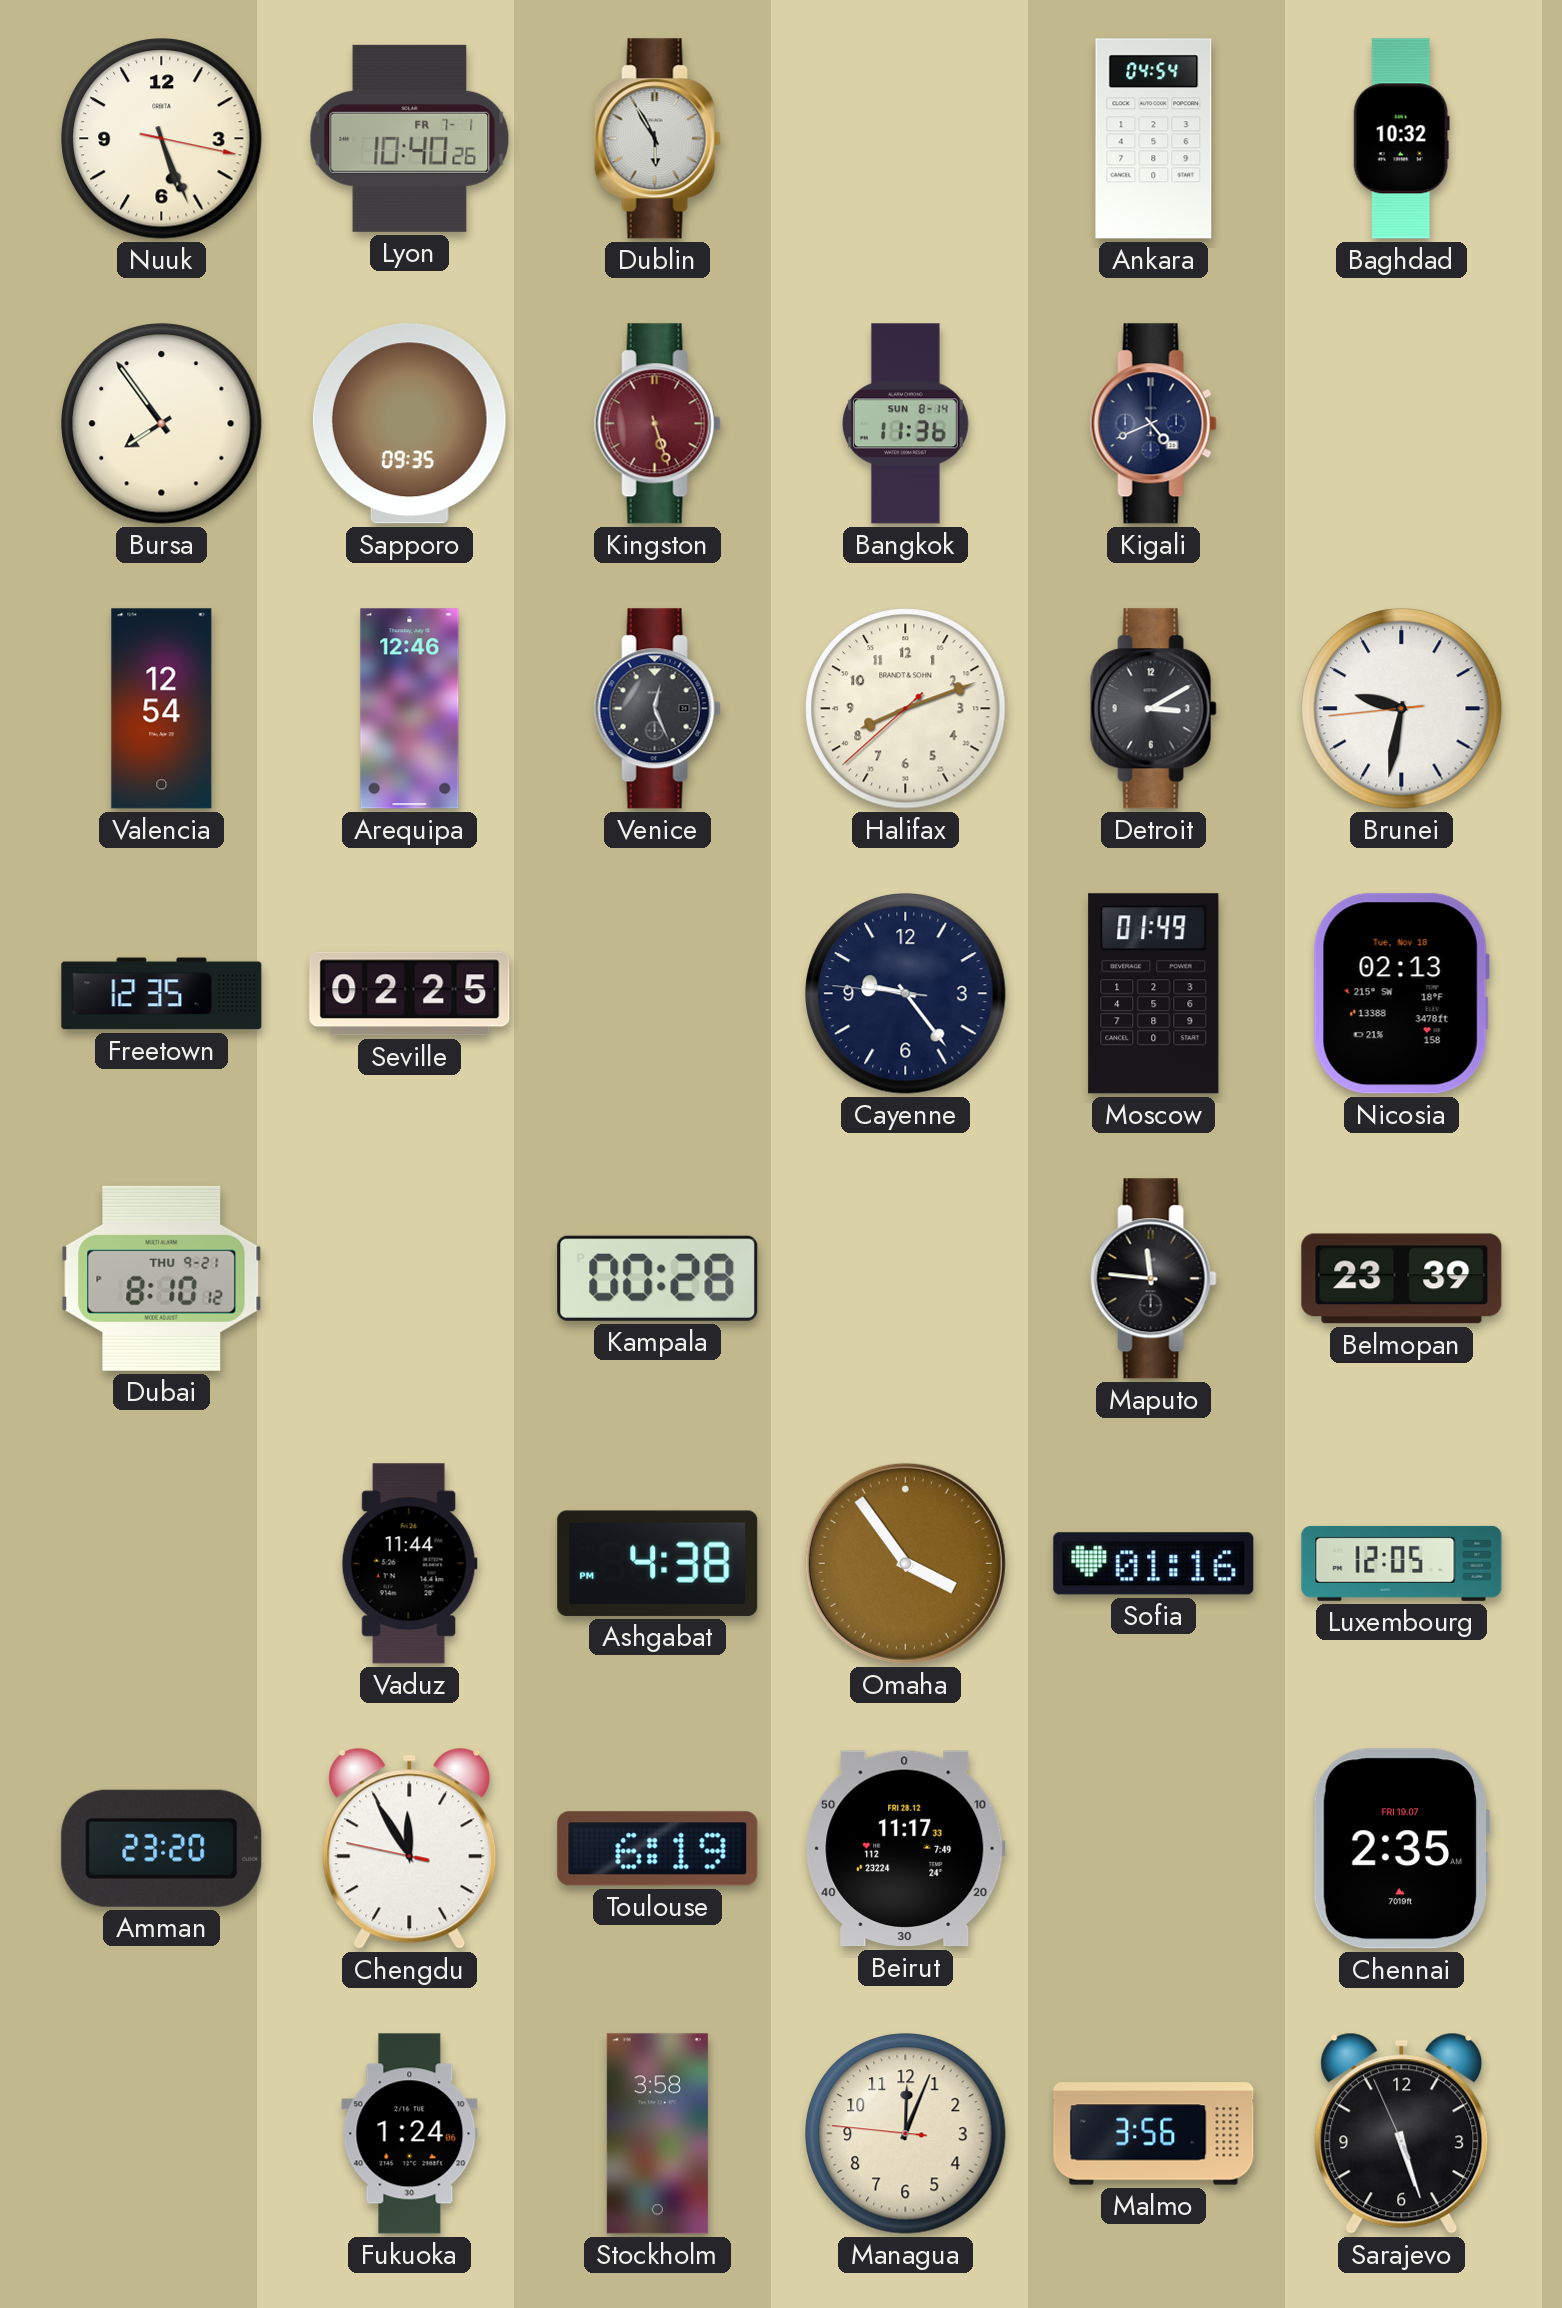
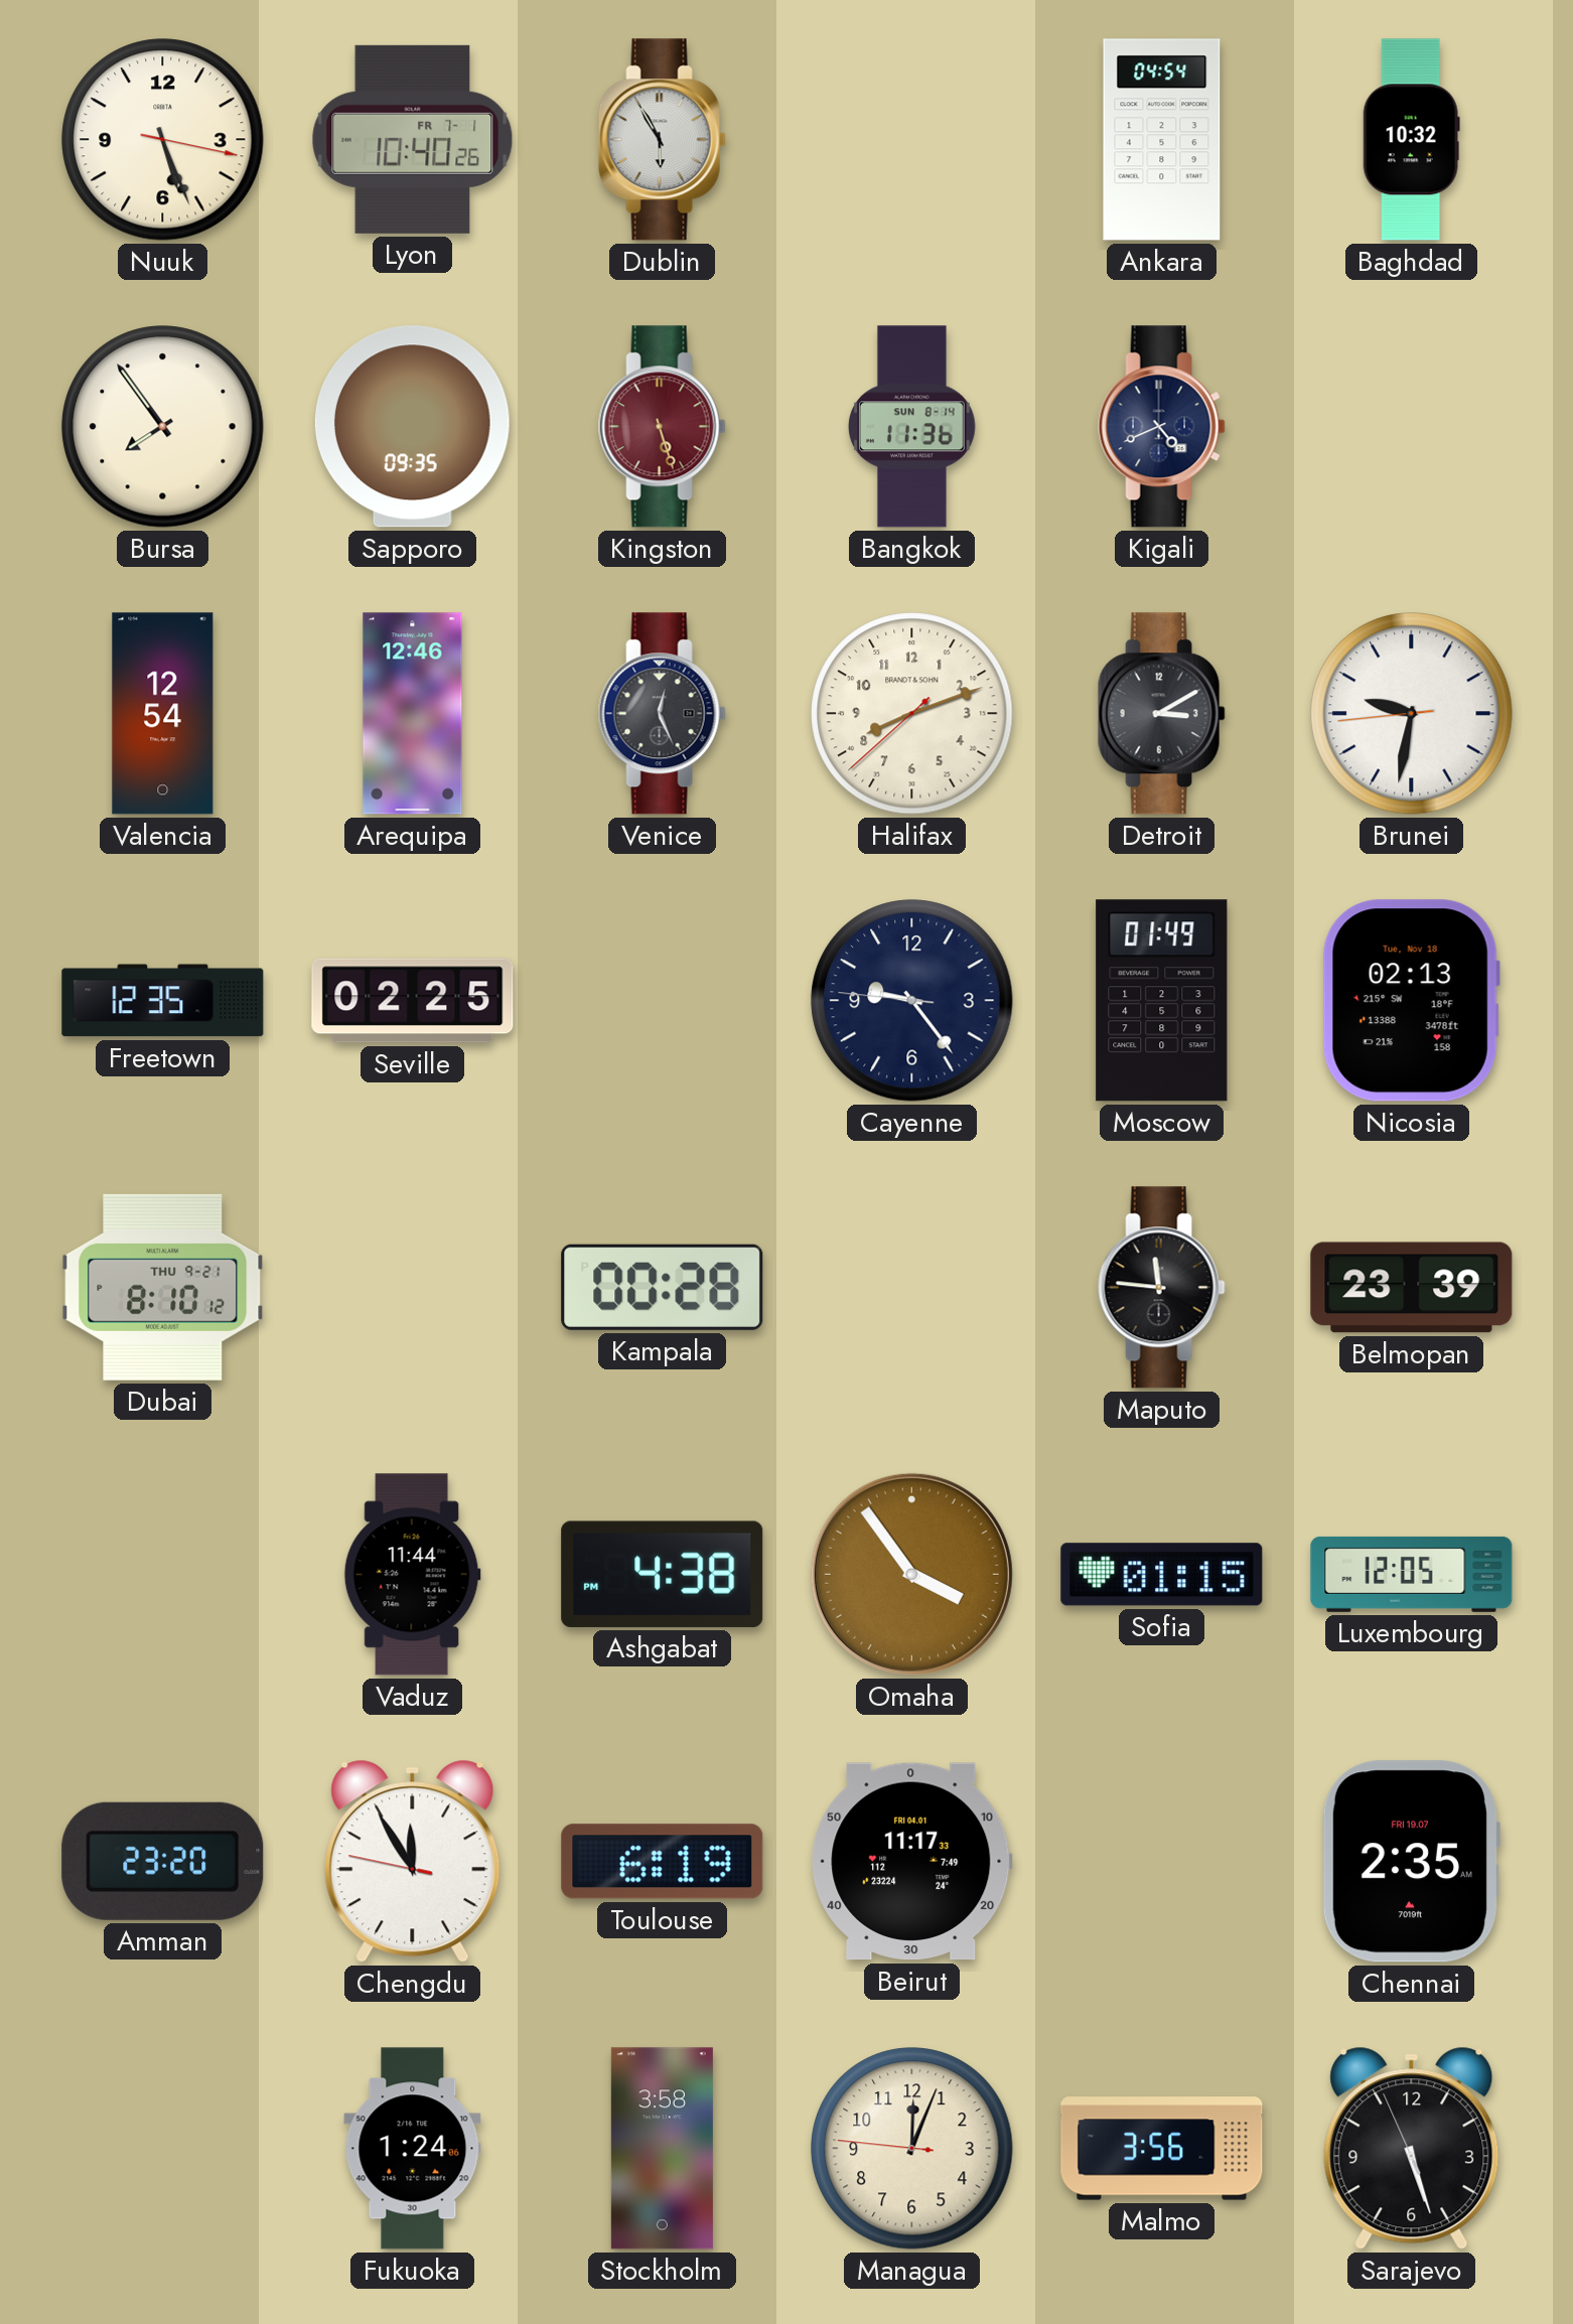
Sofia: 01:16 -> 01:15 (1162, 1575)
Beirut date: FRI 28.12 -> FRI 04.01 (912, 1862)
